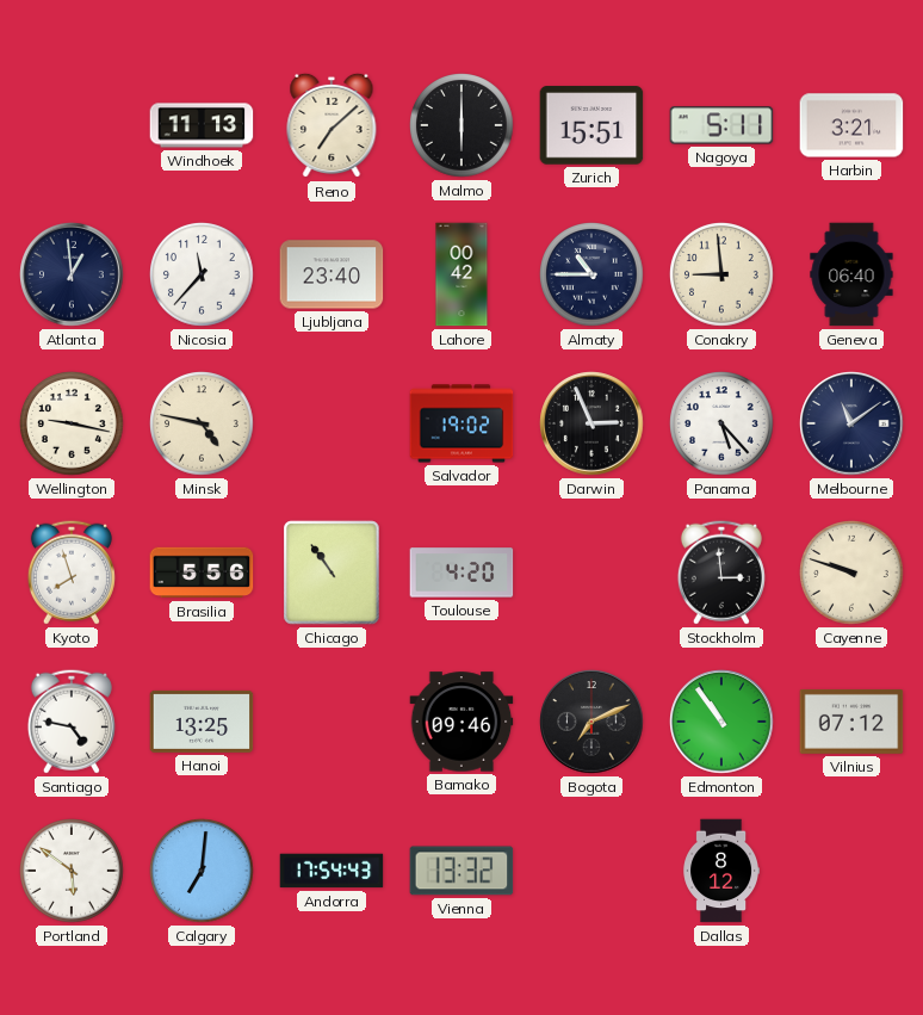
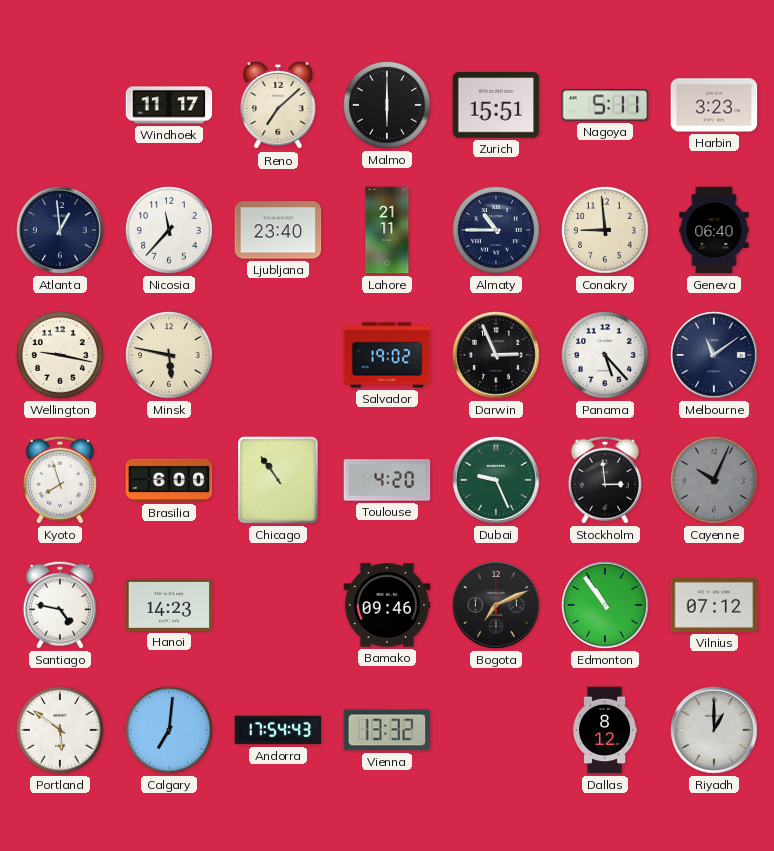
Windhoek: 11:13 -> 11:17 (169, 105)
Harbin: 3:21 -> 3:23 (714, 105)
Lahore: 00:42 -> 21:11 (387, 230)
Minsk: 4:47 -> 5:47 (170, 356)
Brasilia: 5:56 -> 6:00 (169, 480)
Dubai: none -> 9:26 (496, 480)
Cayenne: 9:48 -> 10:04 (715, 481)
Cayenne dial: cream -> grey (715, 481)
Hanoi: 13:25 -> 14:23 (169, 605)
Riyadh: none -> 1:00 (714, 730)
